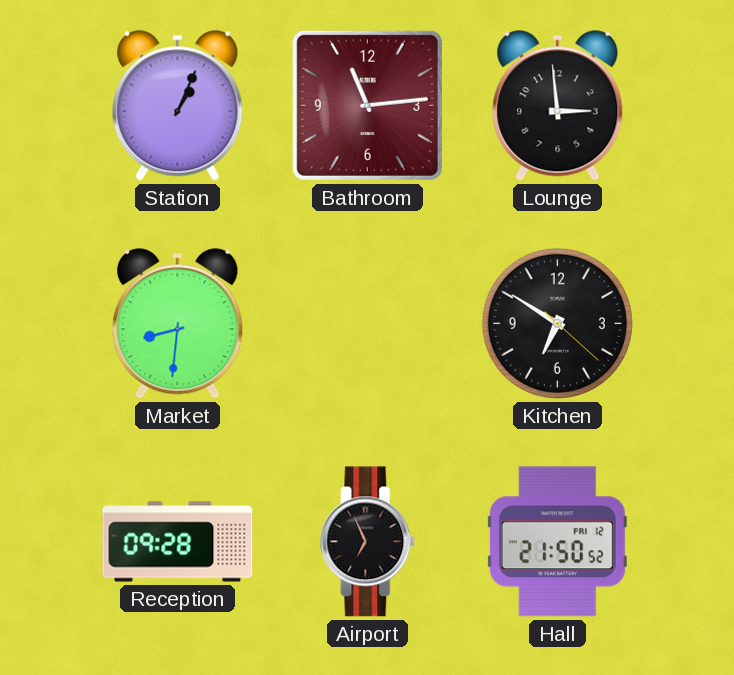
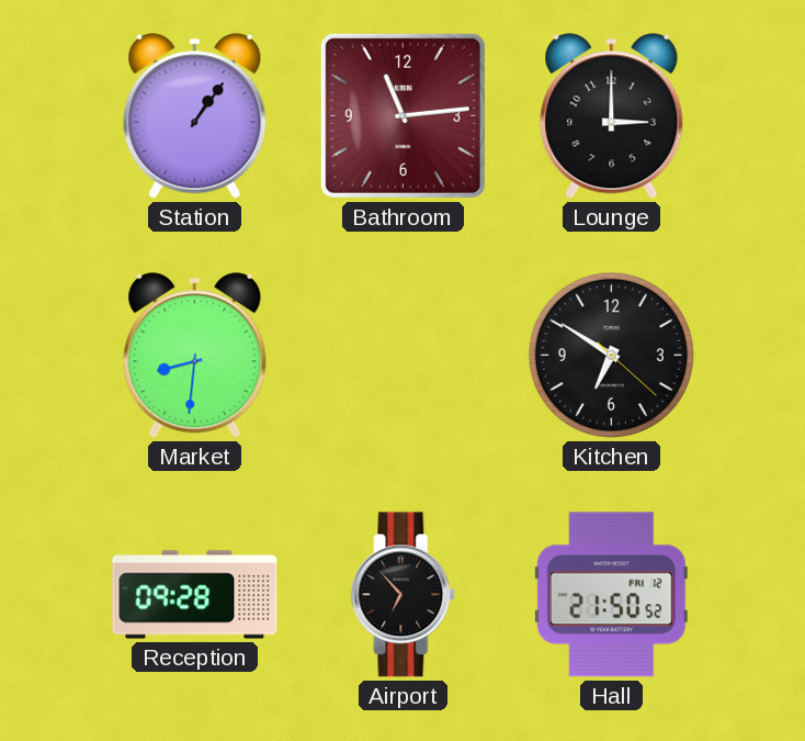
Station: 1:04 -> 1:06 (195, 116)
Lounge: 2:59 -> 3:00 (612, 116)
Airport: 6:56 -> 6:53 (404, 595)
